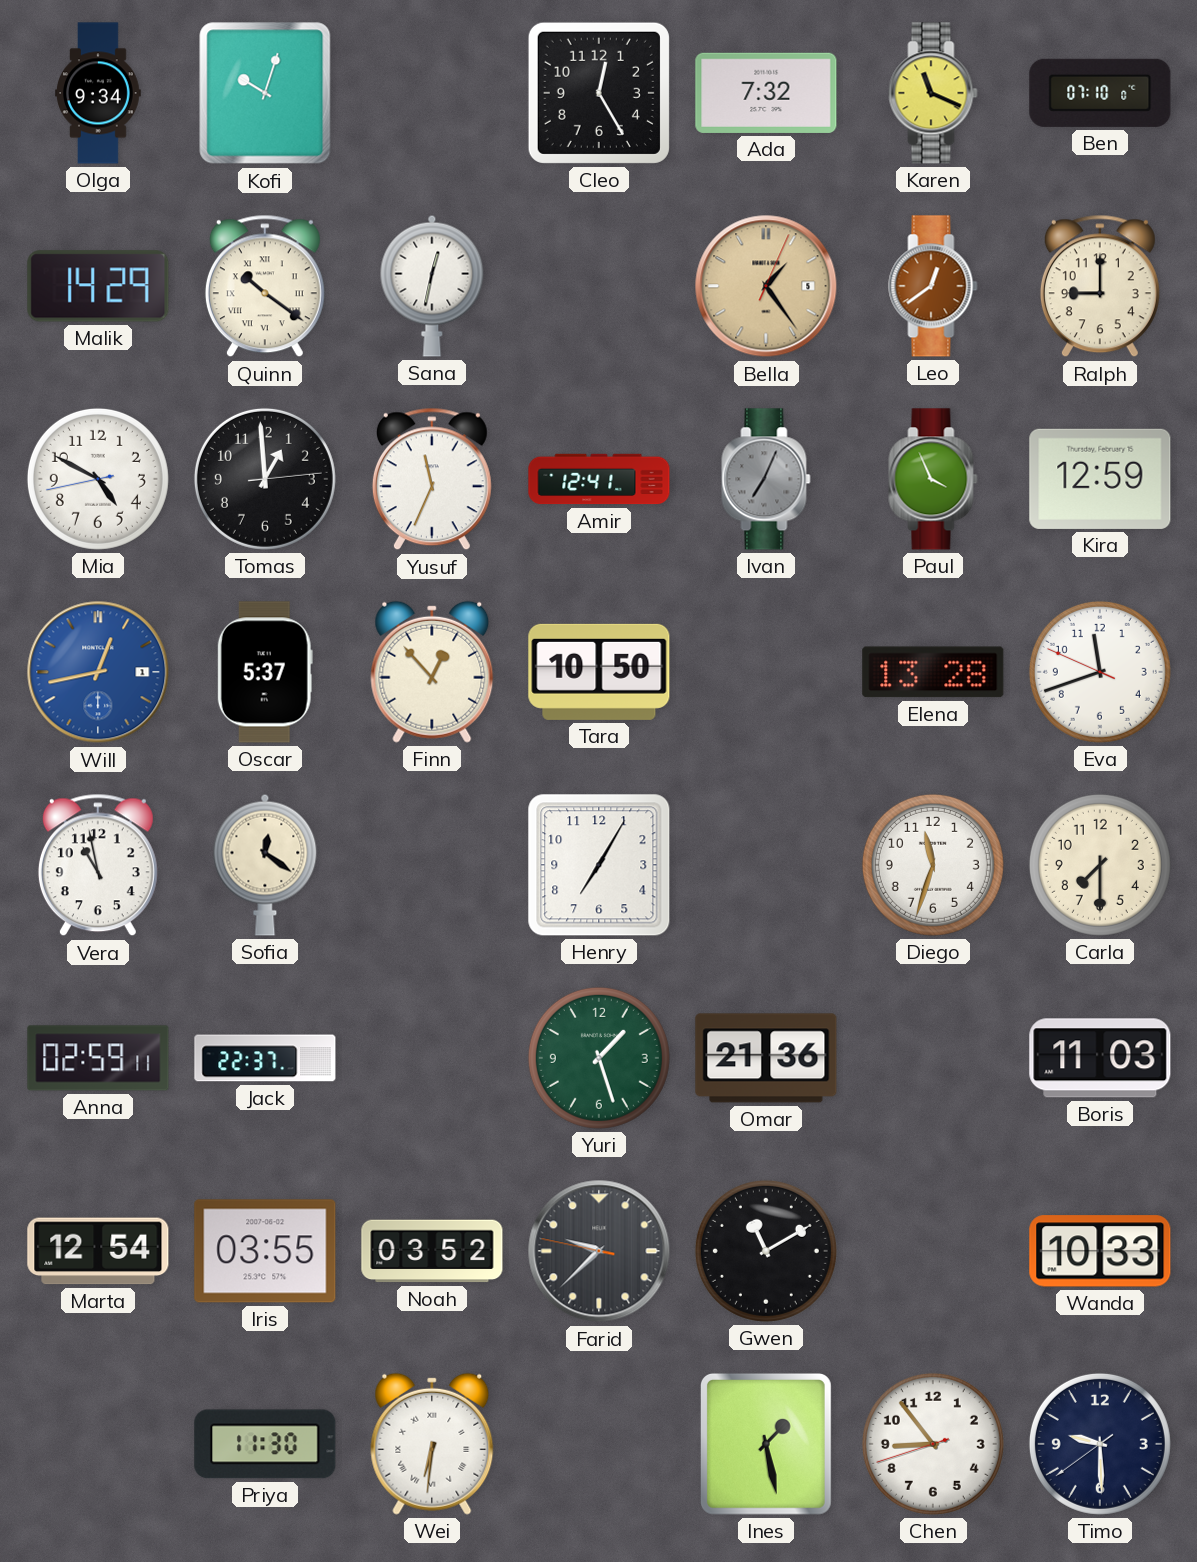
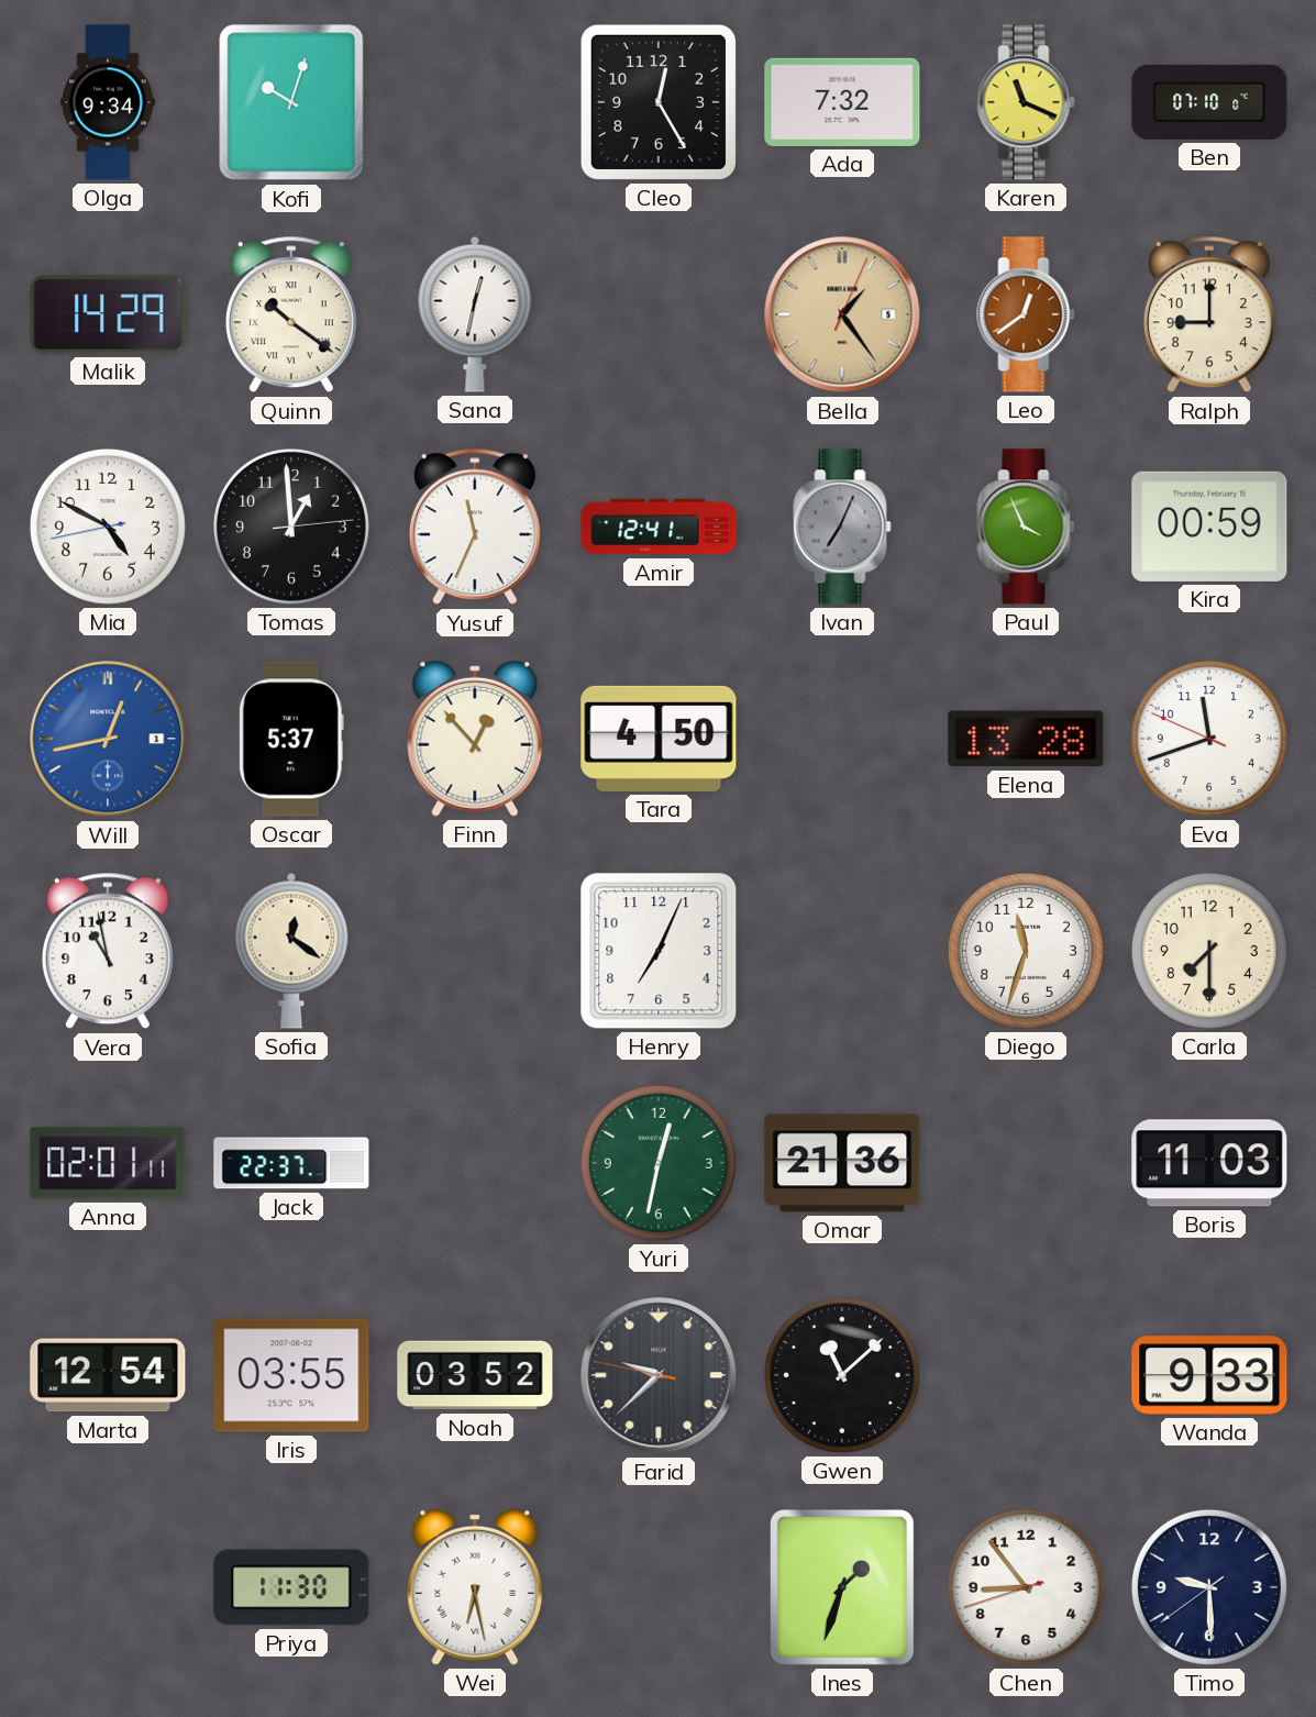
Kira: 12:59 -> 00:59 (1209, 527)
Tara: 10:50 -> 4:50 (659, 739)
Henry: 7:05 -> 7:04 (659, 951)
Anna: 02:59 -> 02:01 (108, 1163)
Yuri: 1:27 -> 12:32 (659, 1163)
Gwen: 11:10 -> 11:08 (842, 1375)
Wanda: 10:33 -> 9:33 (1209, 1375)
Wei: 6:31 -> 6:28 (475, 1587)
Ines: 1:28 -> 1:33 (842, 1587)
